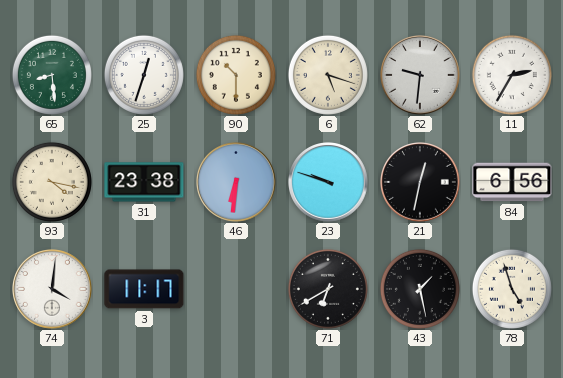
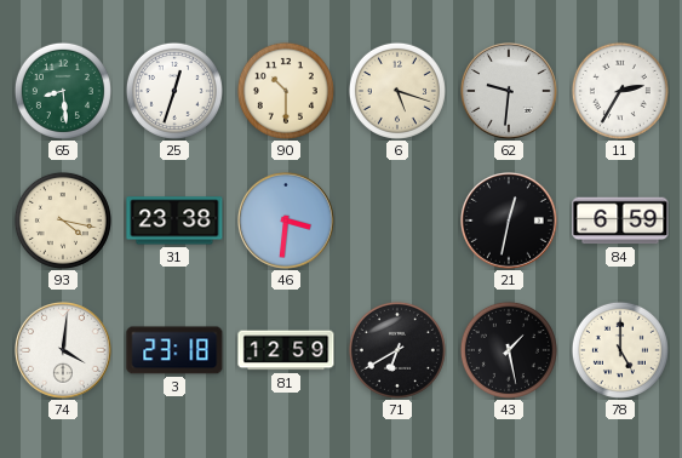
46: 6:31 -> 3:31 (287, 222)
23: 9:48 -> none (329, 183)
84: 6:56 -> 6:59 (620, 221)
3: 11:17 -> 23:18 (174, 350)
81: none -> 12:59 (286, 350)
78: 4:57 -> 5:00 (620, 350)
